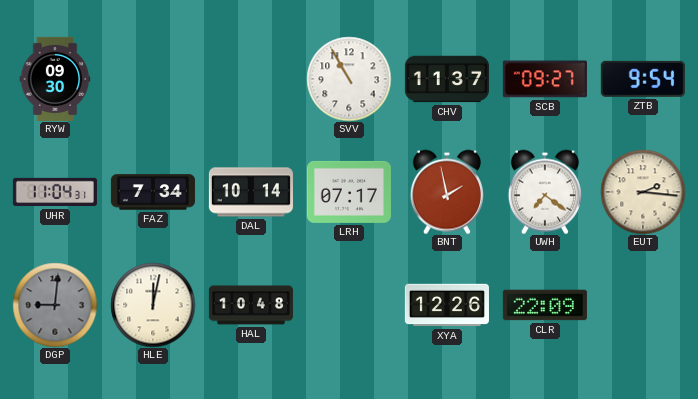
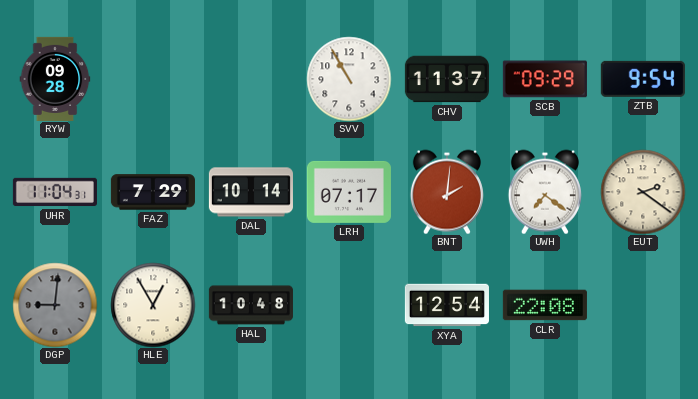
RYW: 09:30 -> 09:28 (55, 79)
SCB: 09:27 -> 09:29 (545, 79)
FAZ: 7:34 -> 7:29 (153, 192)
BNT: 1:58 -> 2:01 (447, 192)
EUT: 2:16 -> 2:21 (643, 192)
HLE: 12:02 -> 12:55 (153, 305)
XYA: 12:26 -> 12:54 (447, 305)
CLR: 22:09 -> 22:08 (545, 305)
